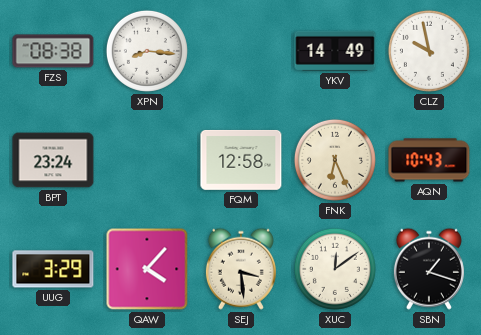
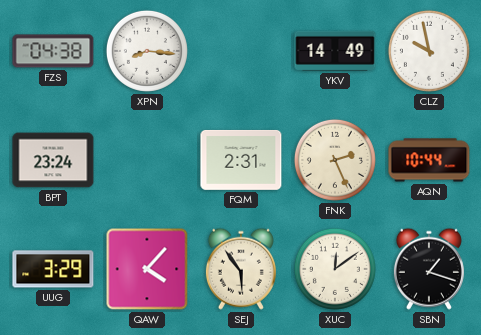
FZS: 08:38 -> 04:38 (53, 51)
FQM: 12:58 -> 2:31 (241, 160)
FNK: 6:26 -> 2:26 (335, 160)
AQN: 10:43 -> 10:44 (429, 160)
SEJ: 3:29 -> 5:54 (241, 269)
